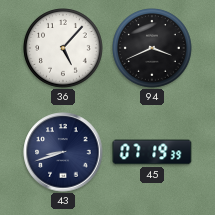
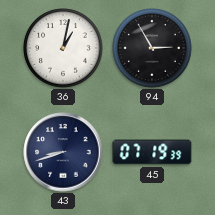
36: 5:07 -> 1:02 (63, 48)
94: 3:41 -> 2:55 (152, 48)
